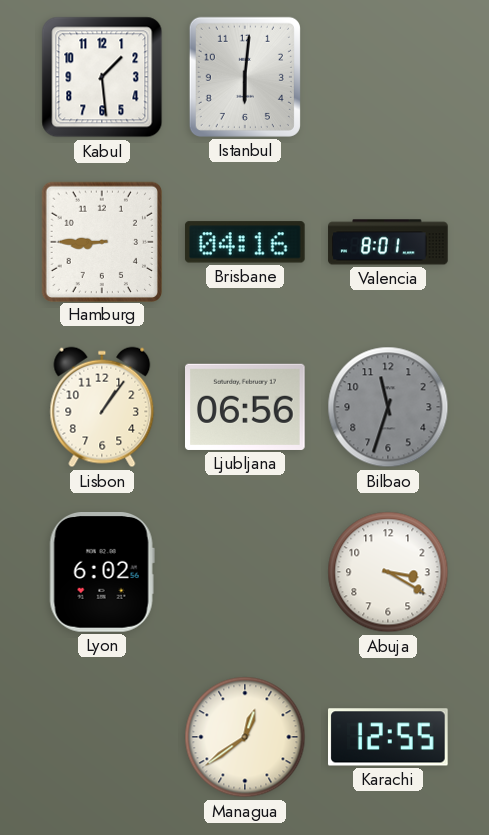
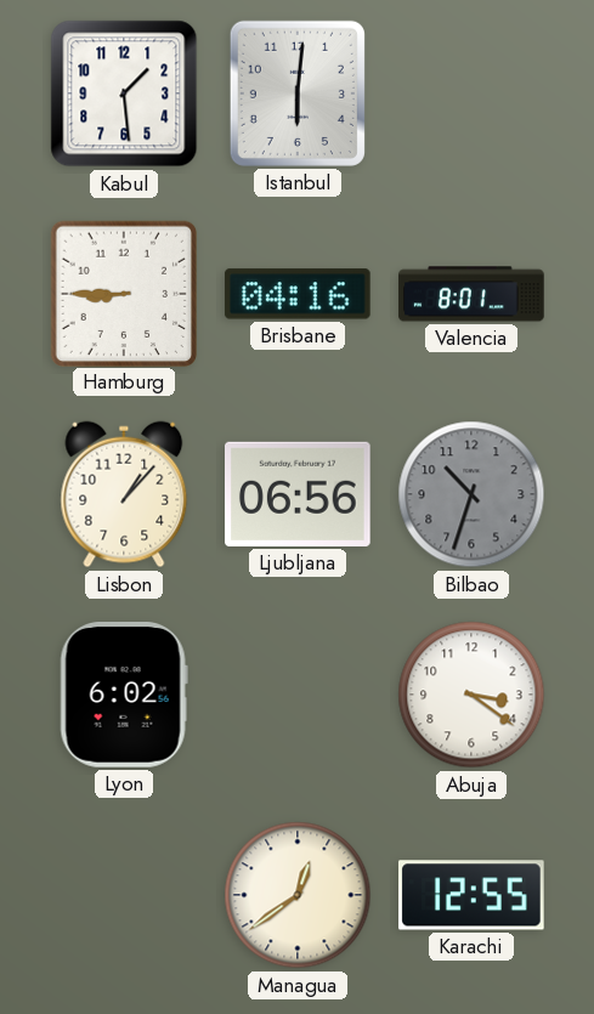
Lisbon: 1:06 -> 1:07 (124, 494)
Bilbao: 11:33 -> 10:33 (471, 494)
Abuja: 3:20 -> 3:21 (471, 695)
